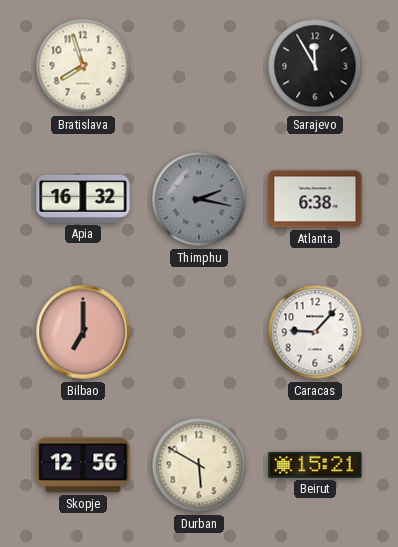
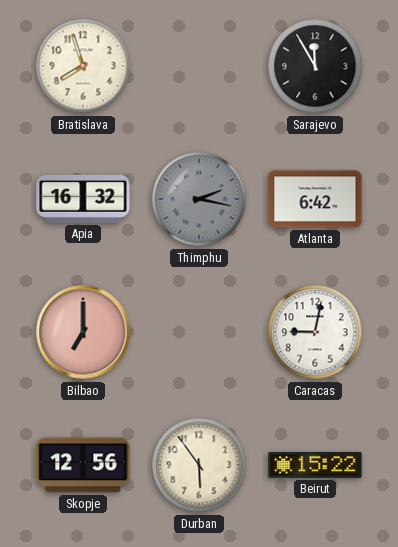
Atlanta: 6:38 -> 6:42 (315, 199)
Caracas: 9:07 -> 9:02 (315, 332)
Durban: 5:50 -> 5:54 (199, 465)
Beirut: 15:21 -> 15:22 (315, 465)
